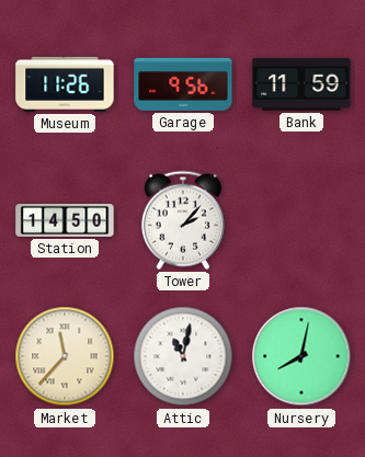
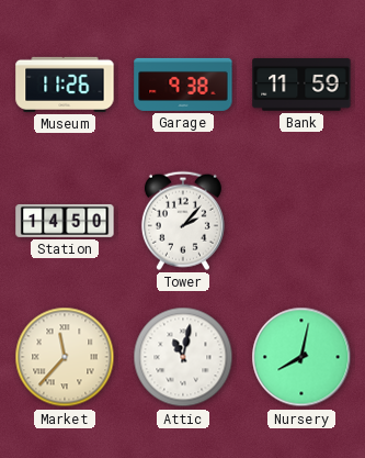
Garage: 9:56 -> 9:38 (183, 85)
